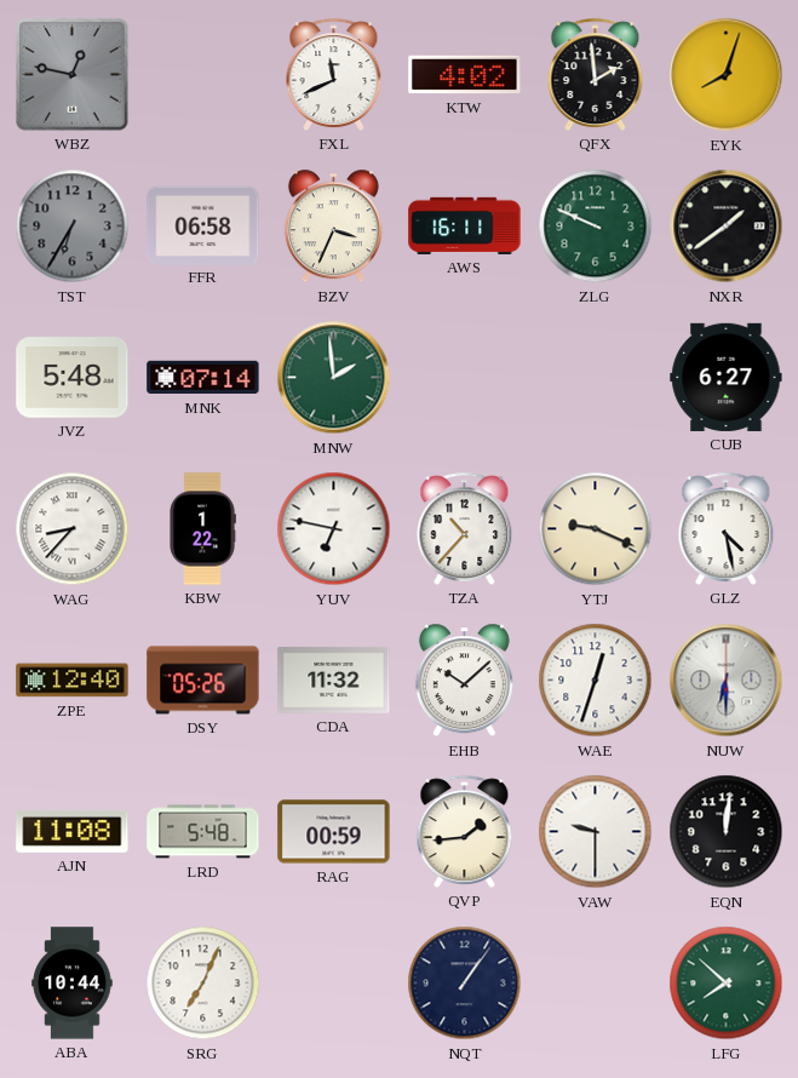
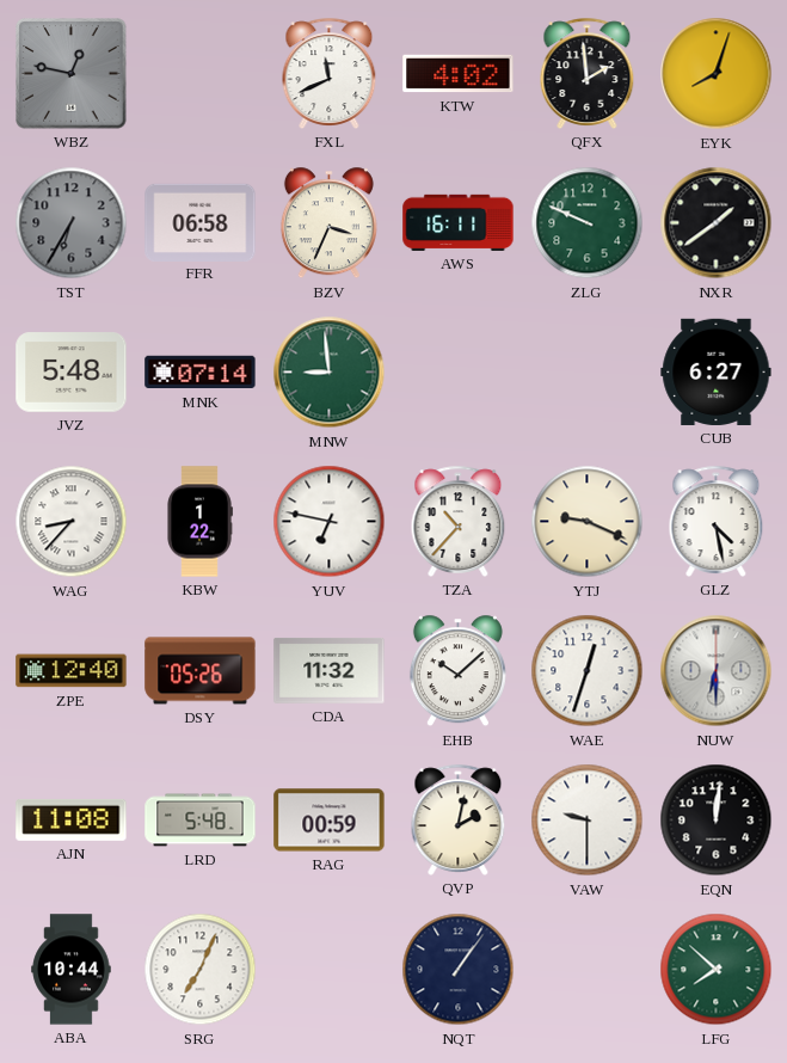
MNW: 1:59 -> 8:59 (330, 373)
QVP: 1:44 -> 2:02 (459, 819)
